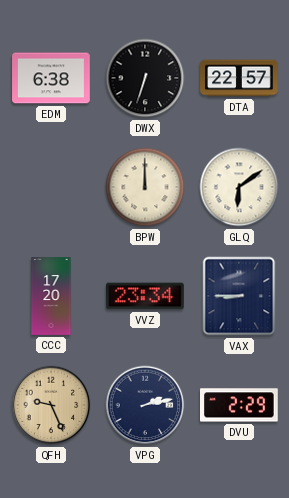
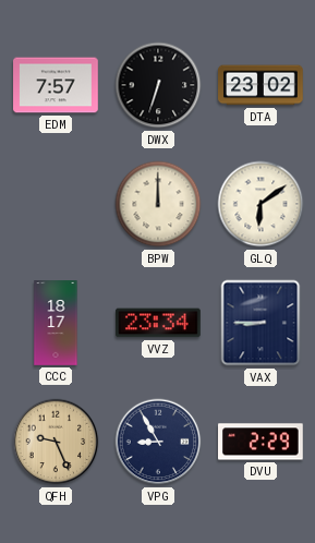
EDM: 6:38 -> 7:57 (56, 85)
DTA: 22:57 -> 23:02 (261, 85)
CCC: 17:20 -> 18:17 (56, 323)
VPG: 2:13 -> 8:55 (158, 442)
